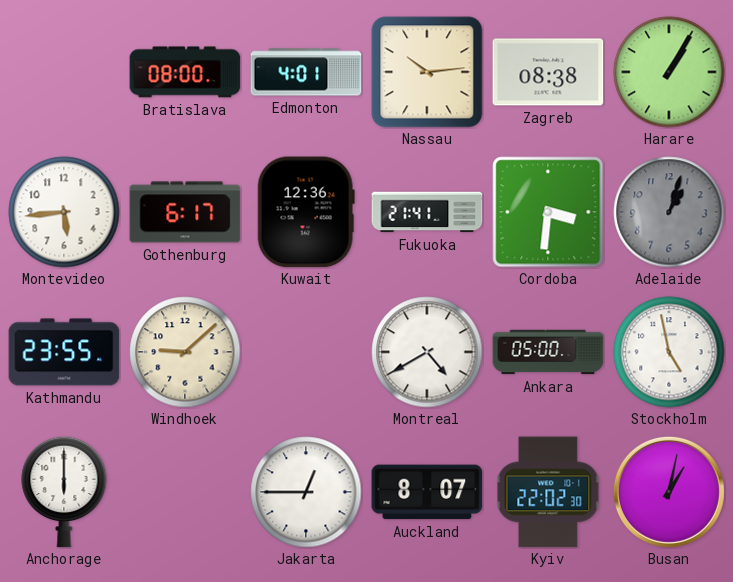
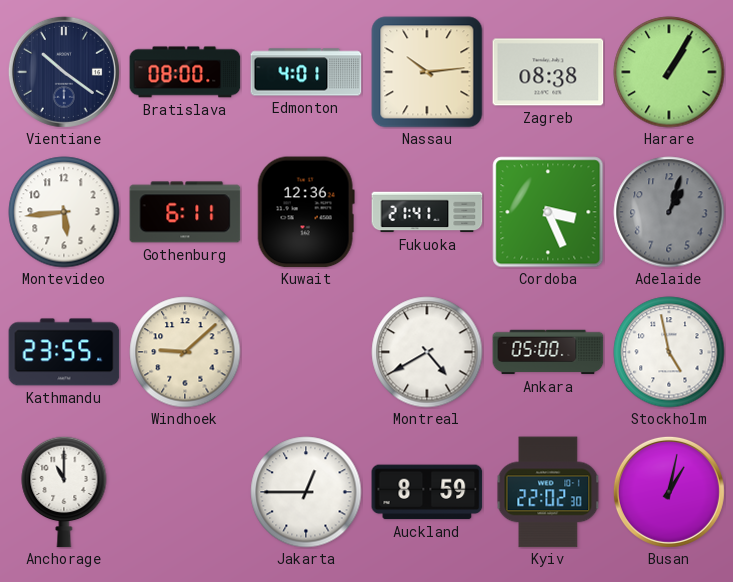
Vientiane: none -> 10:21 (64, 72)
Gothenburg: 6:17 -> 6:11 (185, 212)
Cordoba: 3:31 -> 3:26 (548, 212)
Anchorage: 6:00 -> 11:00 (64, 492)
Auckland: 8:07 -> 8:59 (427, 492)
